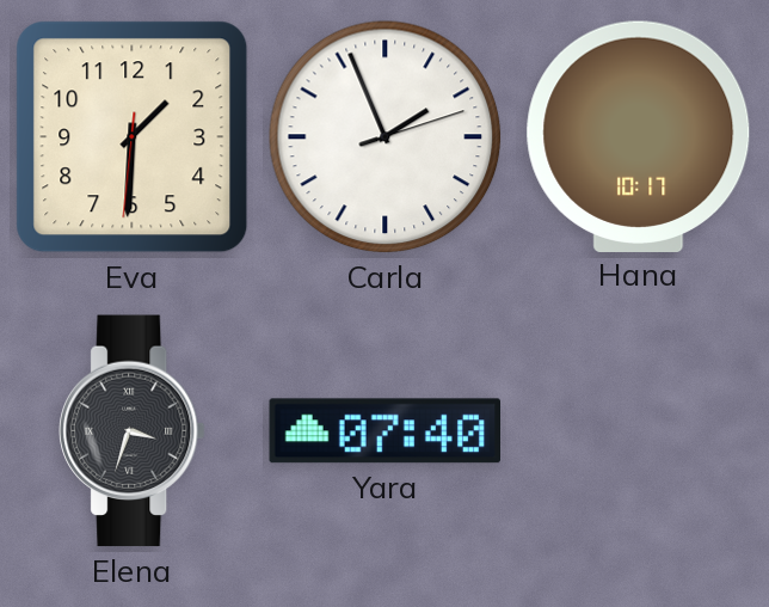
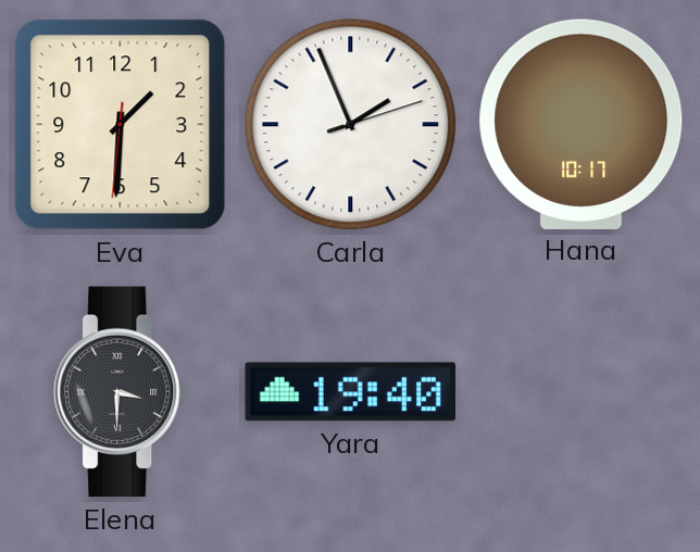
Elena: 3:33 -> 3:30 (121, 392)
Yara: 07:40 -> 19:40 (351, 392)
